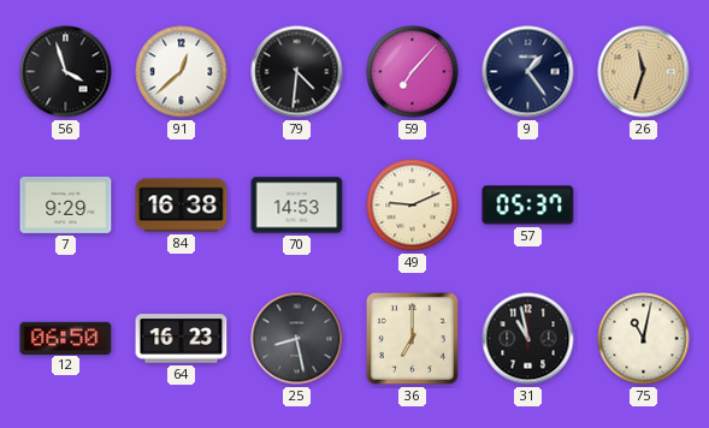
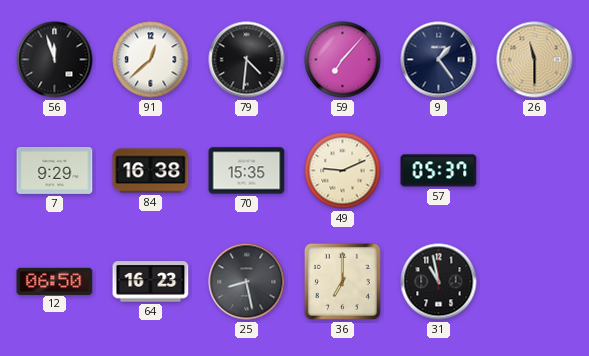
56: 3:57 -> 11:57 (55, 60)
26: 11:33 -> 11:30 (535, 60)
70: 14:53 -> 15:35 (247, 171)
75: 11:02 -> none (644, 339)
